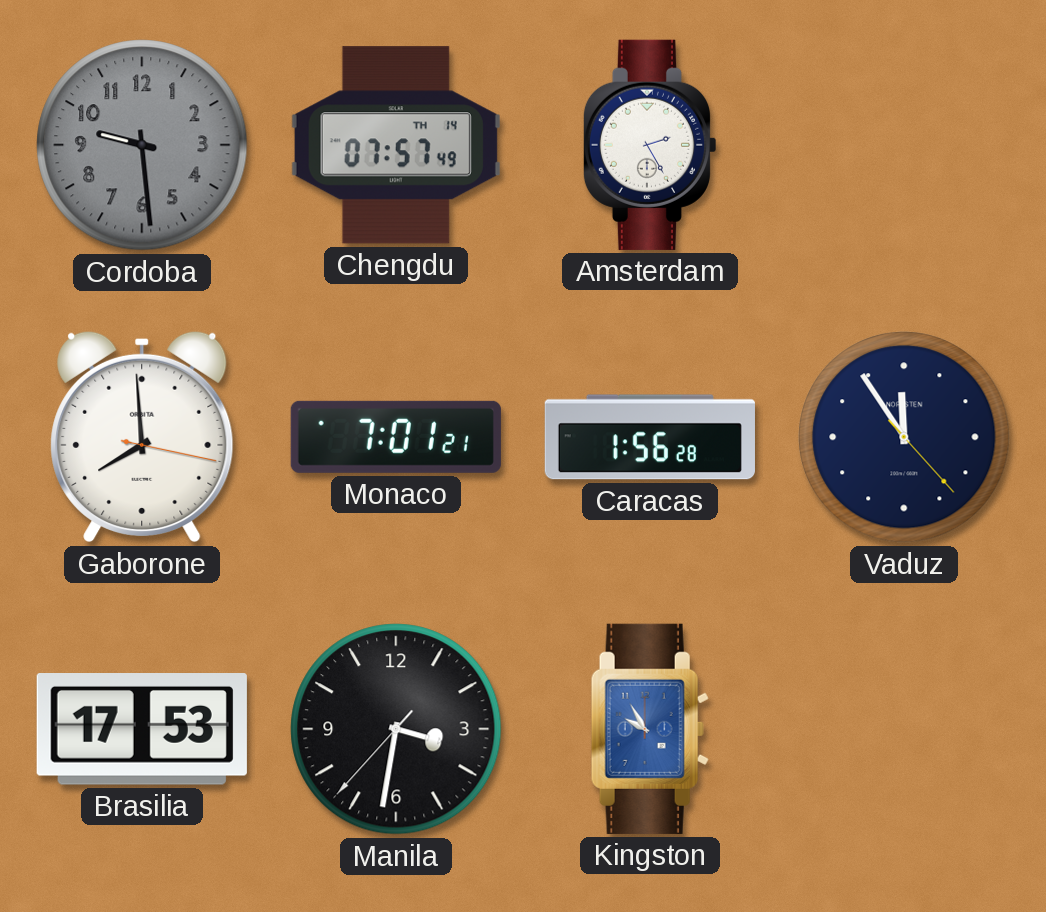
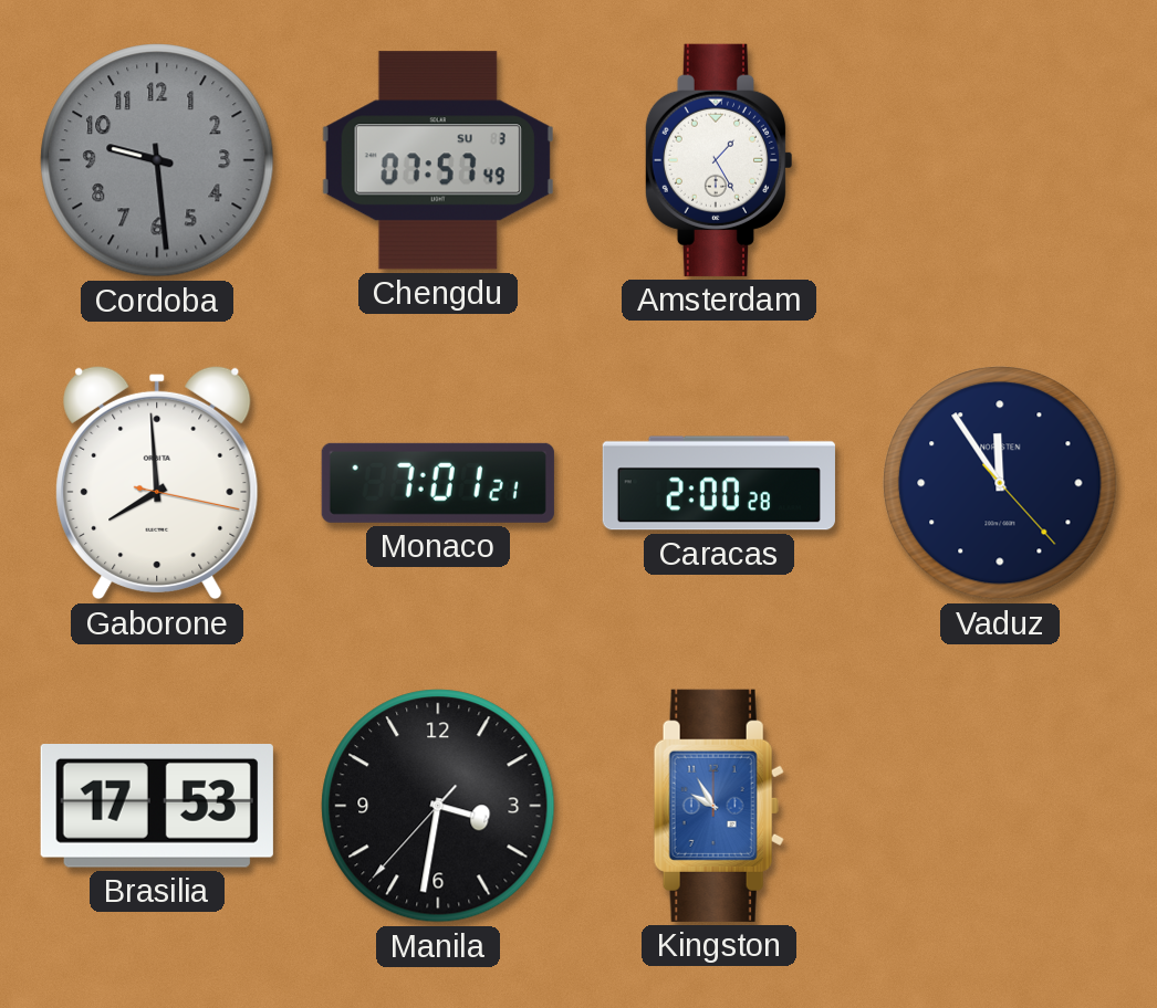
Chengdu date: TH 14 -> SU 3 (438, 160)
Amsterdam: 2:25 -> 1:25 (718, 160)
Caracas: 1:56 -> 2:00 (719, 483)
